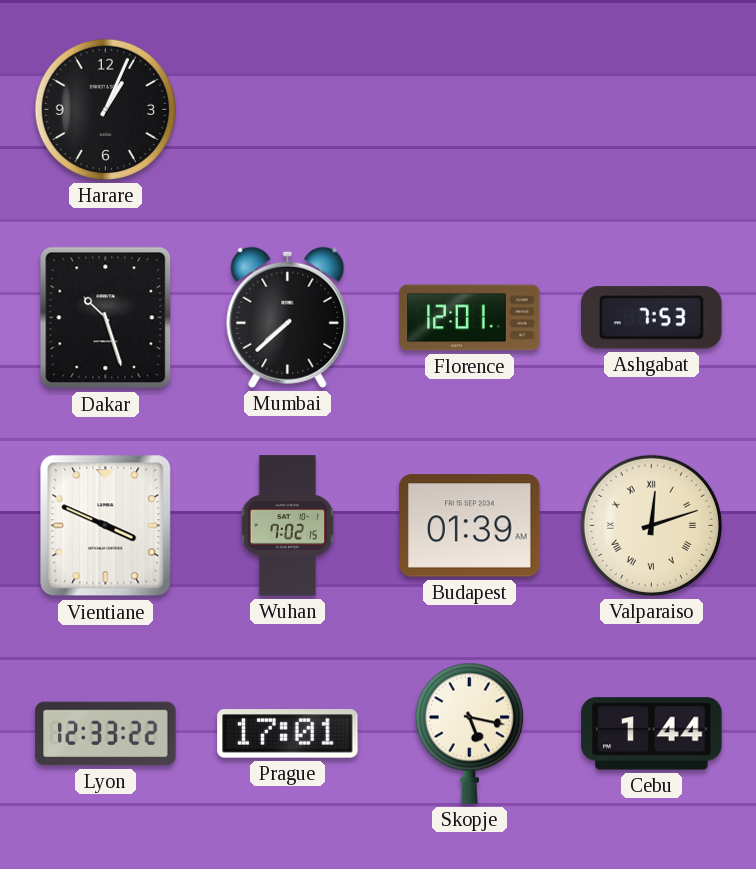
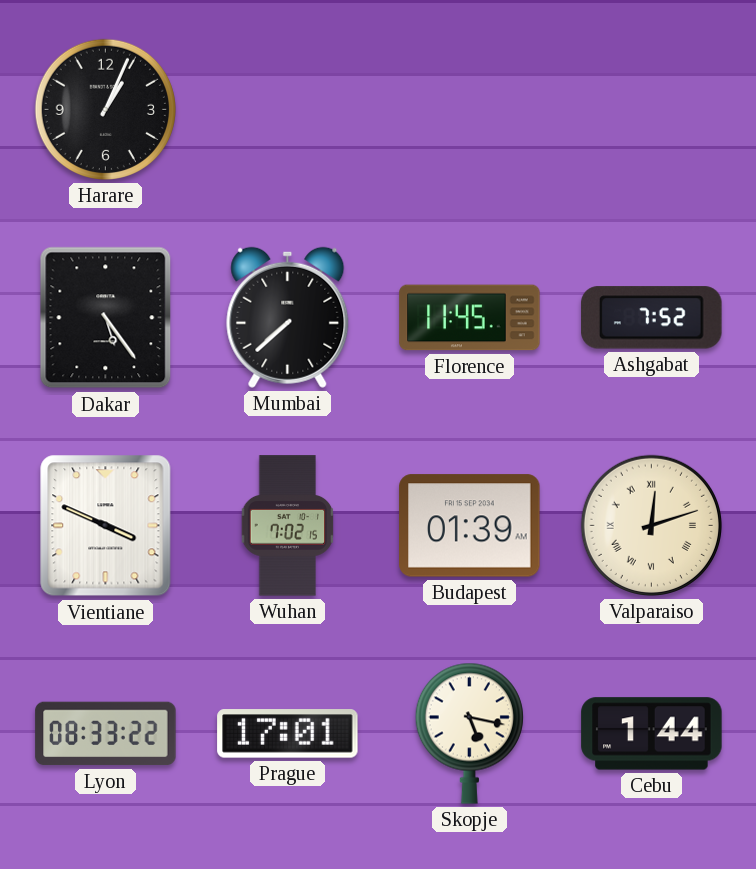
Dakar: 10:27 -> 5:24 (106, 318)
Florence: 12:01 -> 11:45 (470, 318)
Ashgabat: 7:53 -> 7:52 (652, 318)
Lyon: 12:33 -> 08:33 (106, 734)
